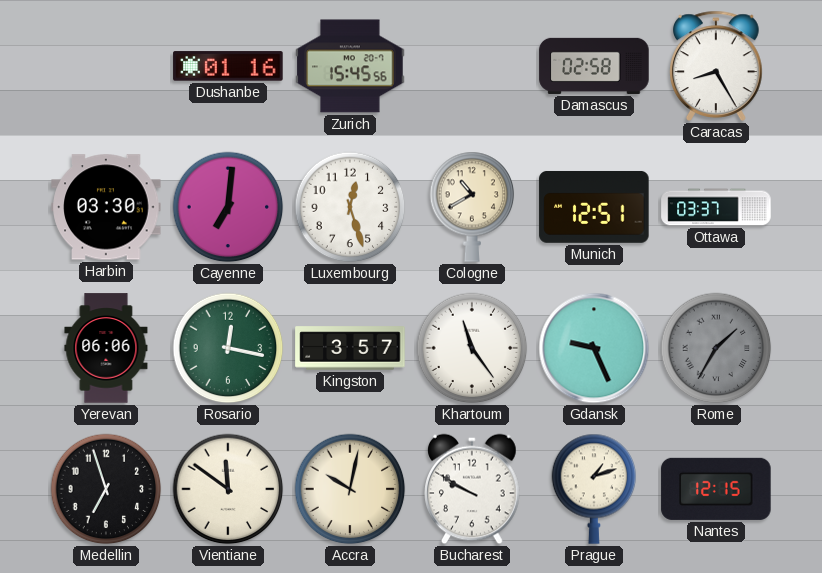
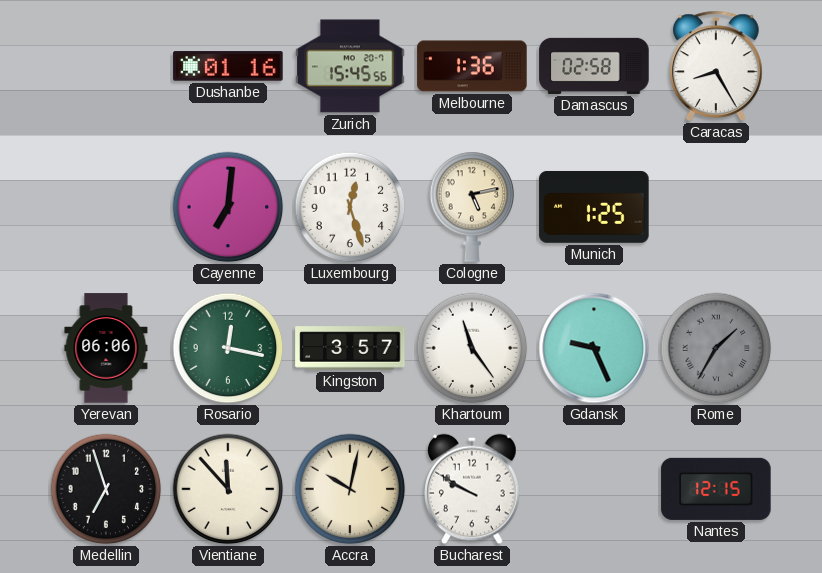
Melbourne: none -> 1:36 (472, 66)
Harbin: 03:30 -> none (106, 207)
Cologne: 10:40 -> 5:13 (472, 207)
Munich: 12:51 -> 1:25 (594, 207)
Ottawa: 03:37 -> none (716, 207)
Vientiane: 11:51 -> 11:53 (228, 489)
Prague: 1:12 -> none (594, 489)
